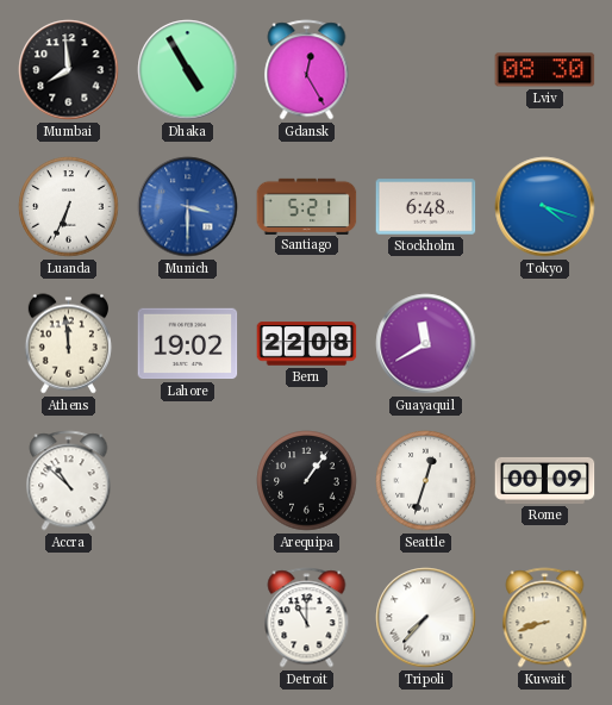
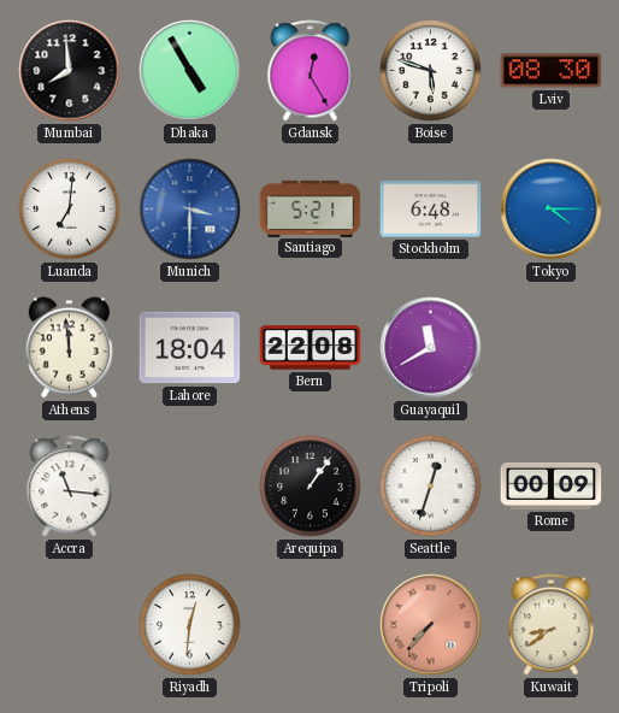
Boise: none -> 5:48 (431, 71)
Luanda: 6:34 -> 7:01 (70, 210)
Tokyo: 4:18 -> 4:15 (552, 210)
Lahore: 19:02 -> 18:04 (190, 348)
Accra: 10:52 -> 11:16 (70, 487)
Riyadh: none -> 12:31 (190, 625)
Detroit: 11:00 -> none (307, 618)
Tripoli dial: white -> salmon (431, 625)
Kuwait: 8:42 -> 8:39 (552, 625)
